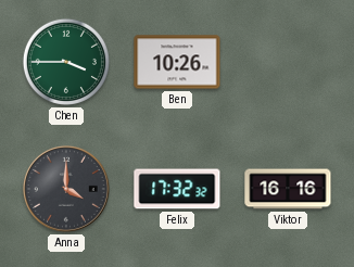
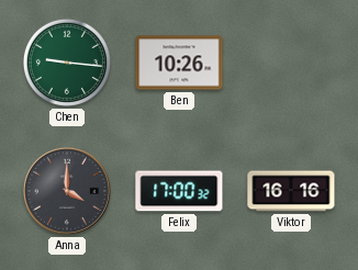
Chen: 3:45 -> 9:16 (67, 63)
Felix: 17:32 -> 17:00 (179, 191)
